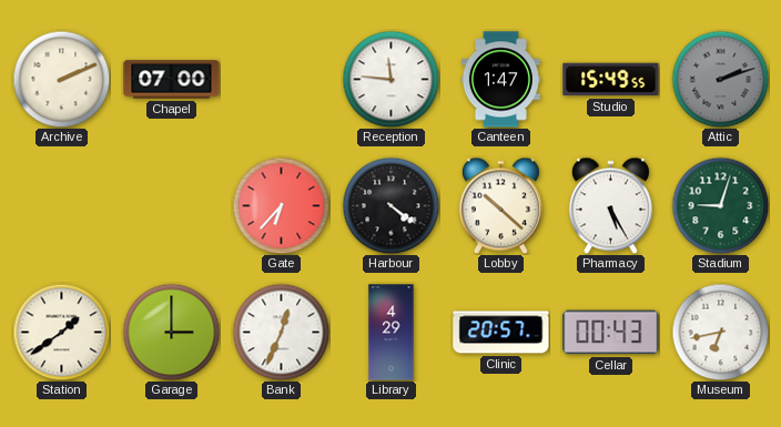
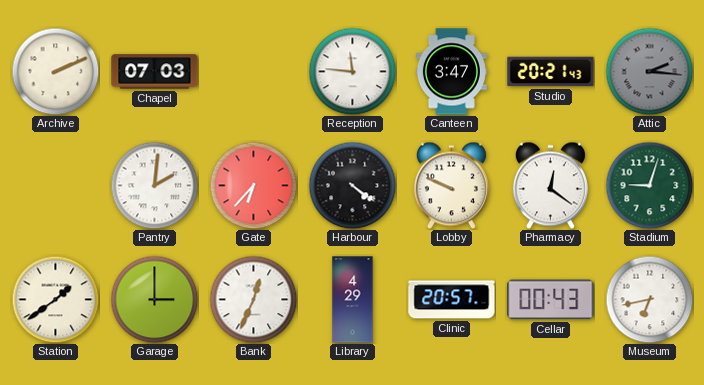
Chapel: 07:00 -> 07:03 (155, 72)
Canteen: 1:47 -> 3:47 (451, 72)
Studio: 15:49 -> 20:21 (551, 72)
Attic: 2:12 -> 2:16 (649, 71)
Pantry: none -> 2:01 (154, 185)
Lobby: 10:22 -> 9:49 (451, 185)
Pharmacy: 5:25 -> 12:21 (550, 185)
